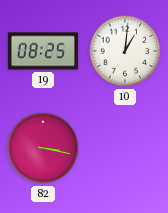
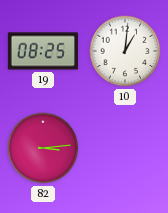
82: 3:17 -> 3:14 (43, 148)
